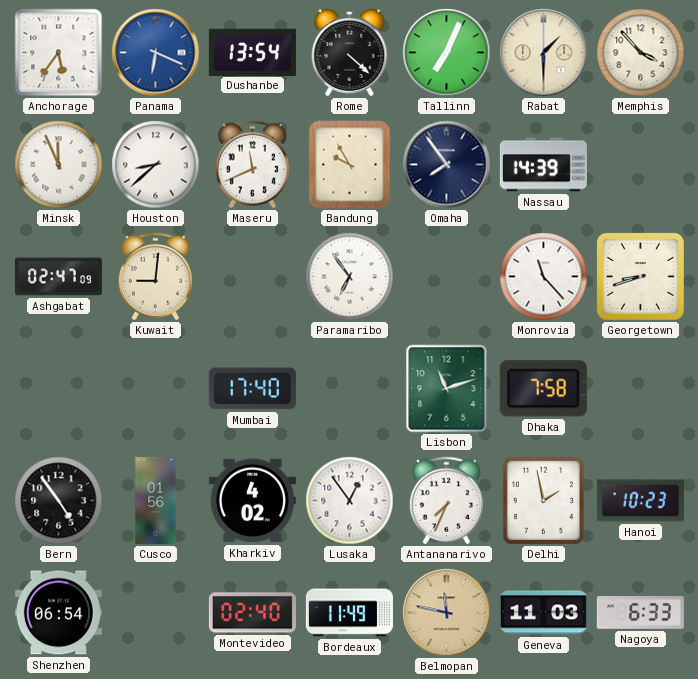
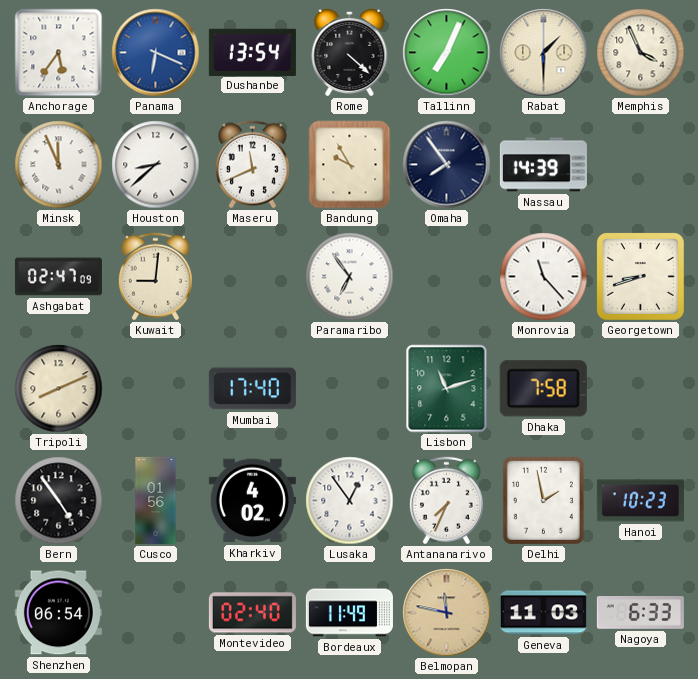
Memphis: 3:53 -> 3:56 (641, 53)
Tripoli: none -> 8:11 (59, 389)
